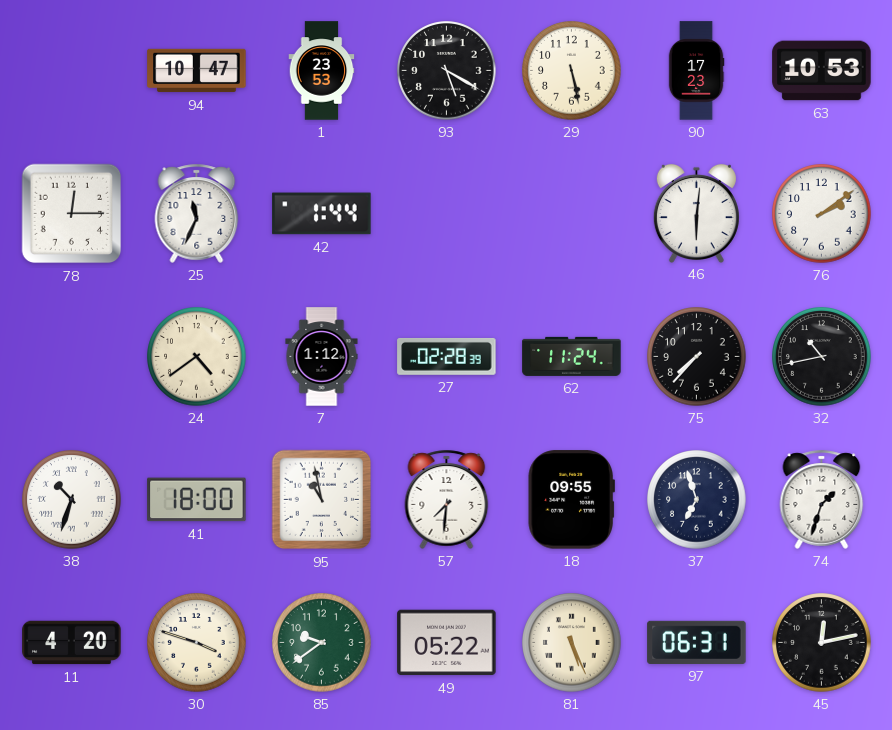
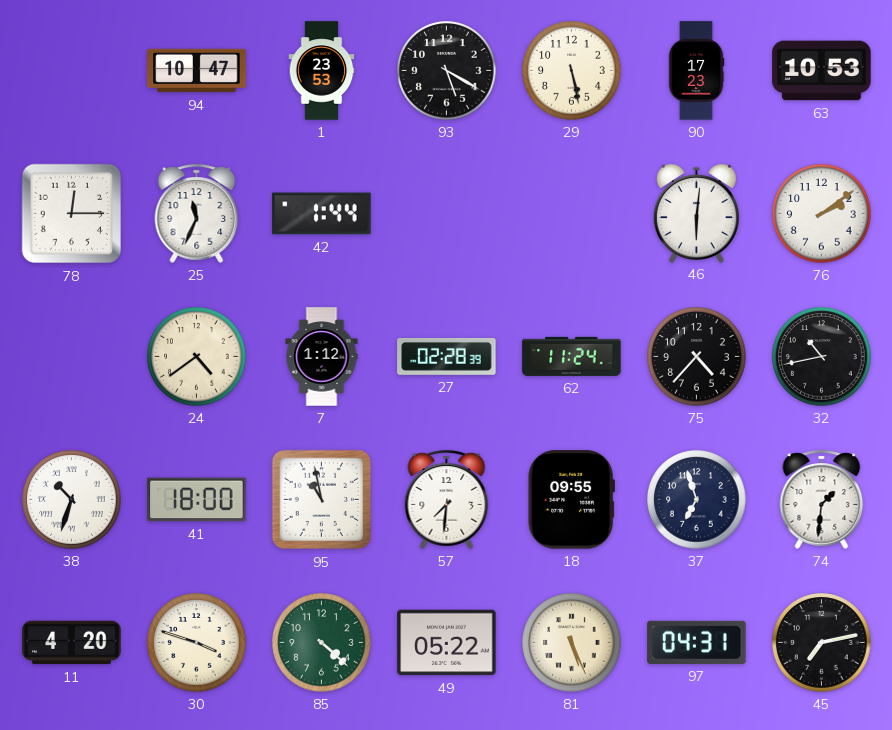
75: 7:37 -> 4:37 (697, 357)
74: 1:33 -> 1:31 (822, 499)
85: 9:39 -> 4:22 (322, 643)
97: 06:31 -> 04:31 (697, 642)
45: 12:13 -> 7:13 (822, 643)
